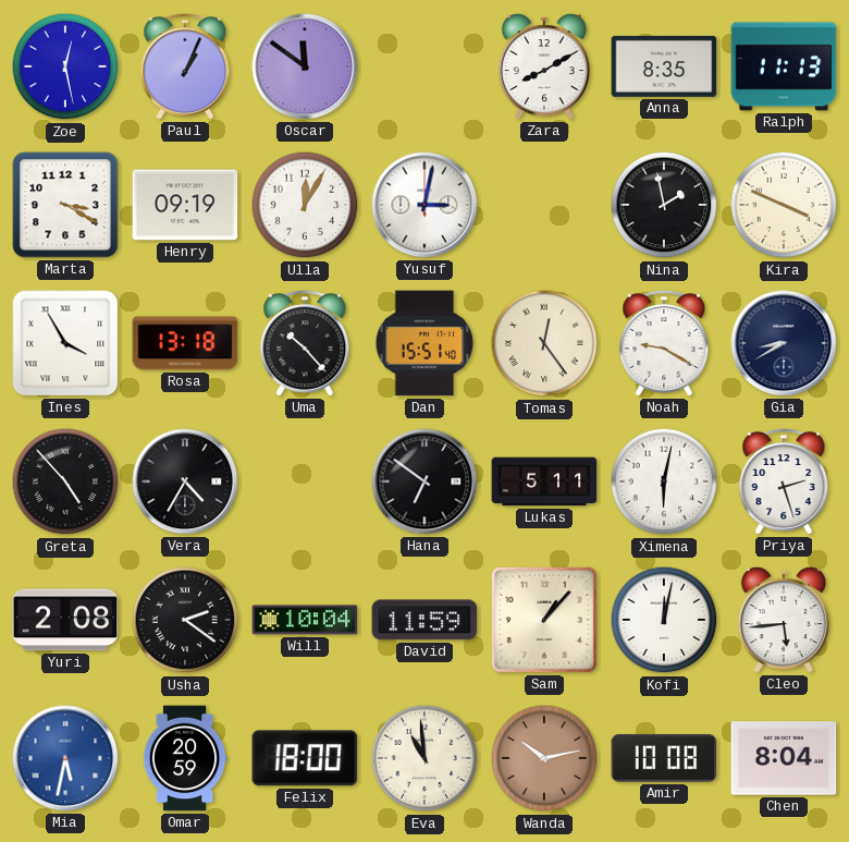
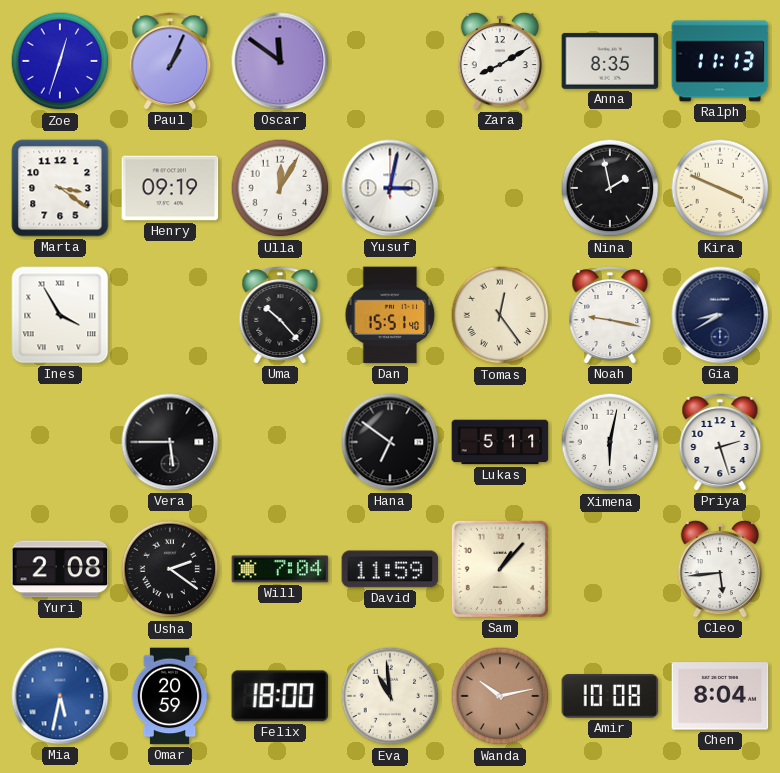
Zoe: 12:28 -> 12:33 (60, 61)
Marta: 3:20 -> 3:21 (60, 188)
Rosa: 13:18 -> none (185, 343)
Noah: 9:20 -> 9:17 (610, 315)
Greta: 4:53 -> none (65, 481)
Vera: 4:35 -> 5:45 (170, 442)
Will: 10:04 -> 7:04 (280, 569)
Kofi: 12:02 -> none (664, 620)
